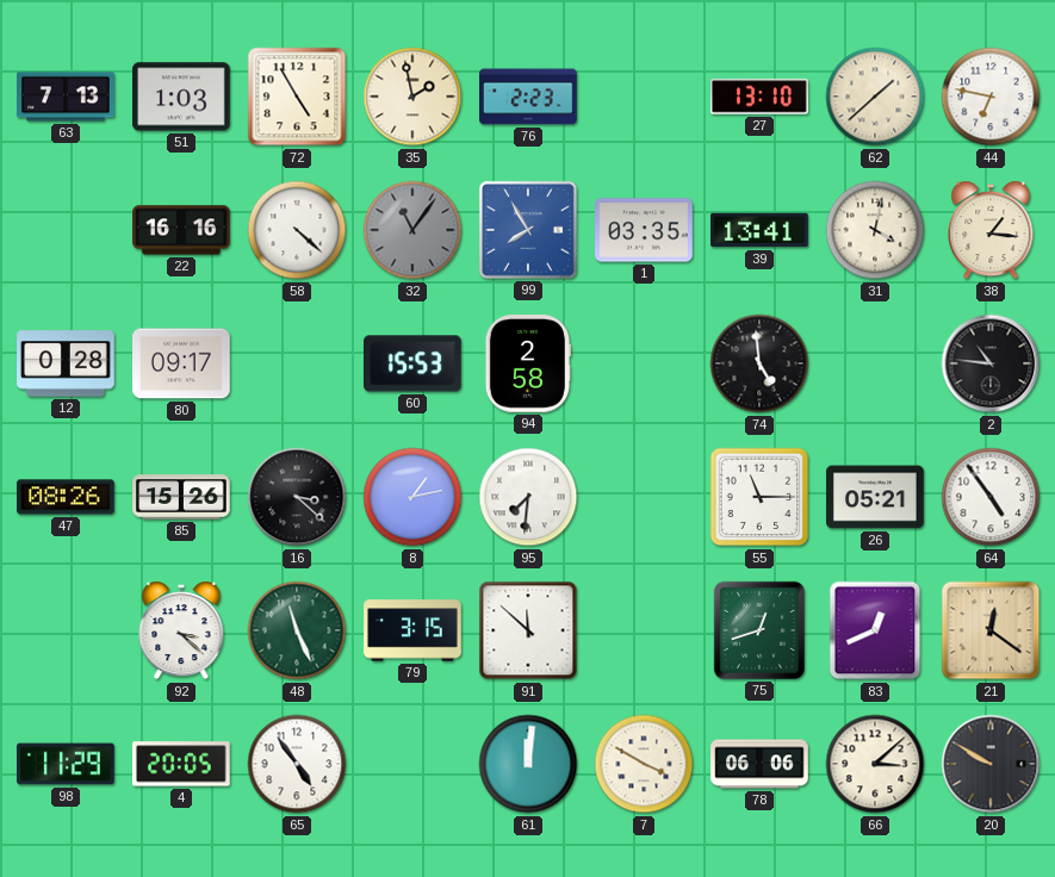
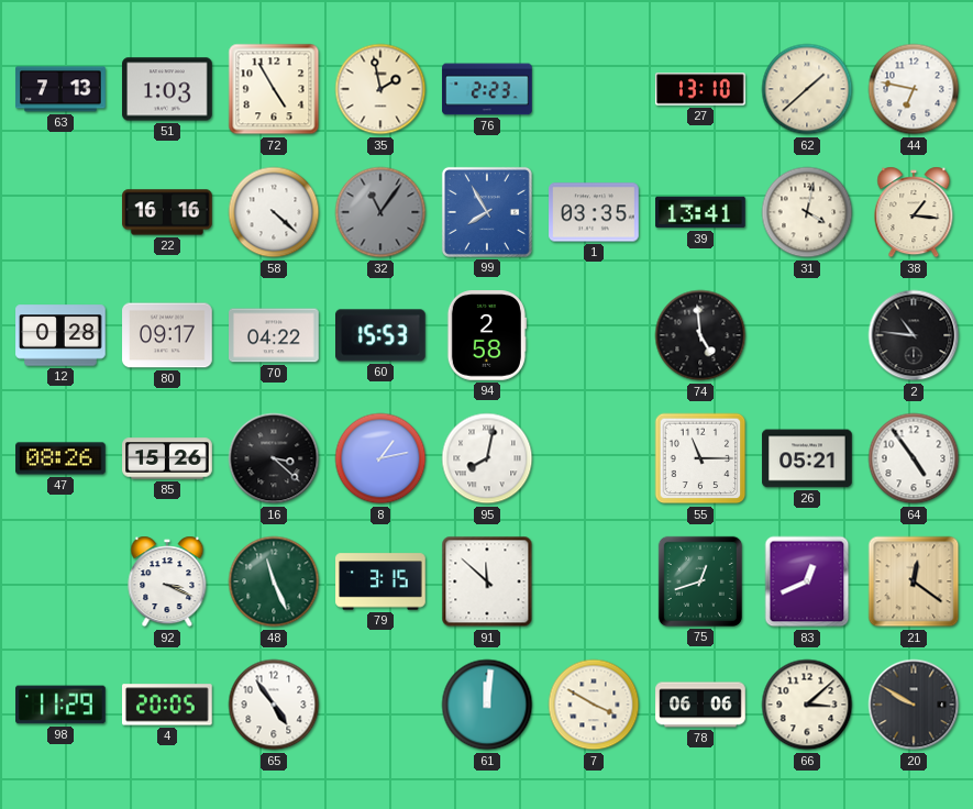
70: none -> 04:22 (274, 335)
95: 7:31 -> 8:02 (487, 458)
92: 3:22 -> 3:19 (167, 581)
